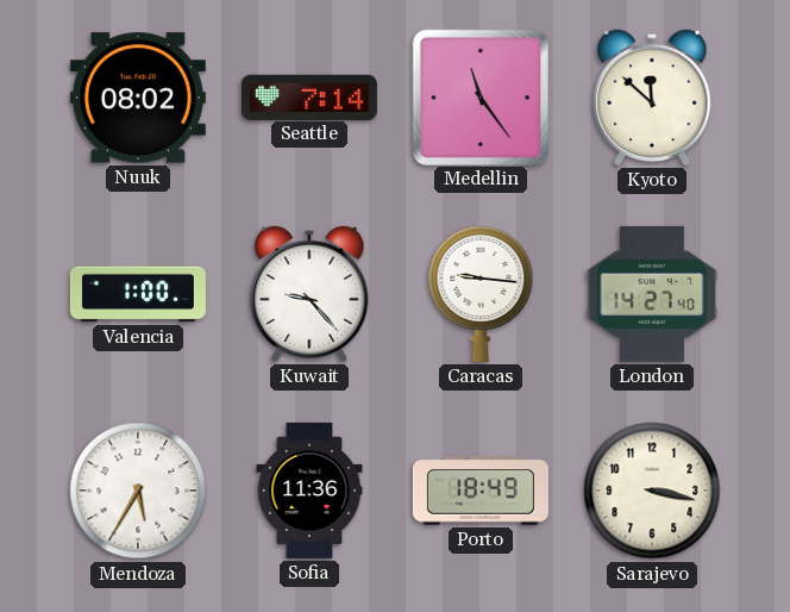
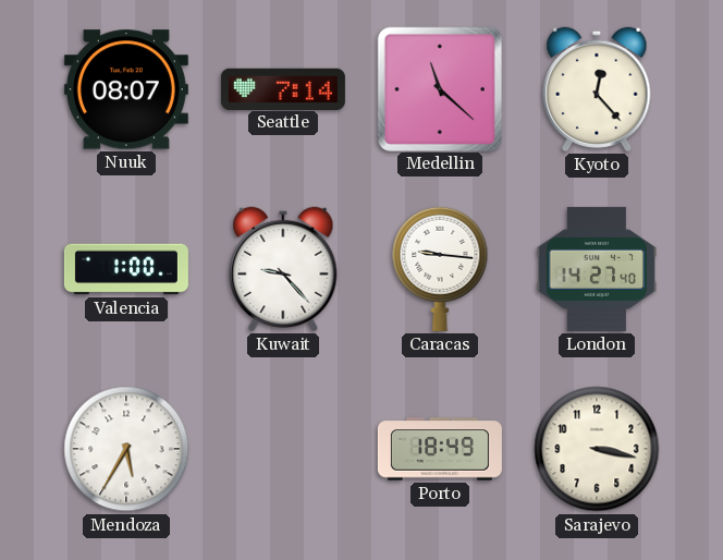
Nuuk: 08:02 -> 08:07 (126, 89)
Medellin: 11:24 -> 11:22 (439, 88)
Kyoto: 11:52 -> 12:23 (597, 89)
Sofia: 11:36 -> none (309, 491)
